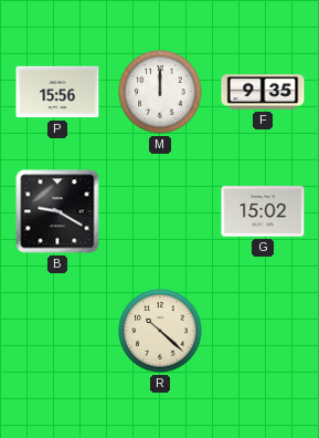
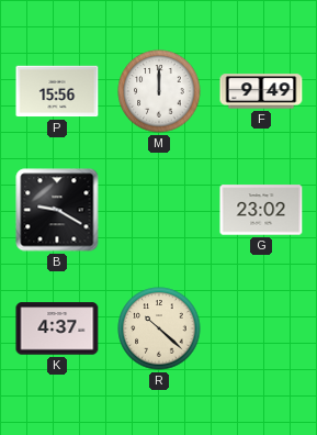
F: 9:35 -> 9:49 (261, 91)
G: 15:02 -> 23:02 (261, 210)
K: none -> 4:37 (57, 328)
